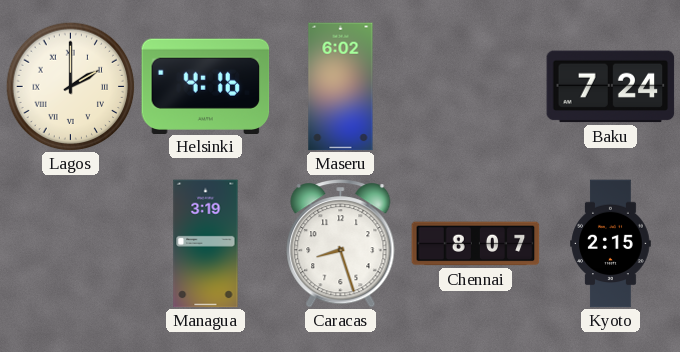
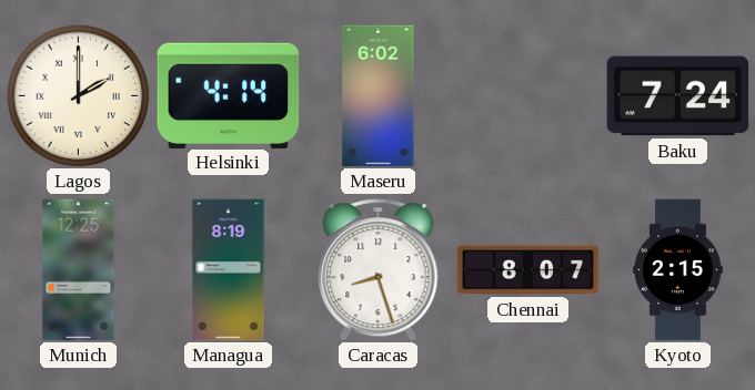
Helsinki: 4:16 -> 4:14 (229, 95)
Munich: none -> 12:25 (79, 270)
Managua: 3:19 -> 8:19 (229, 270)
